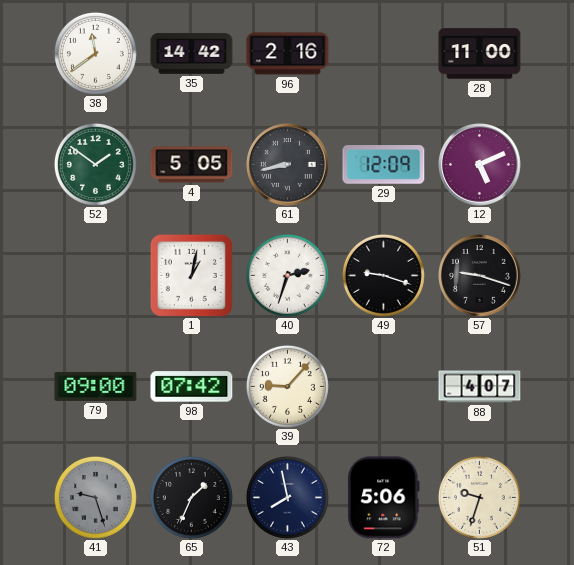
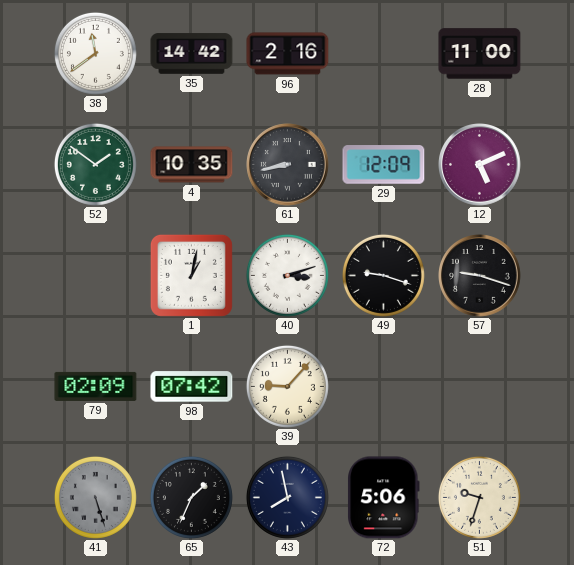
4: 5:05 -> 10:35 (192, 165)
40: 2:33 -> 3:12 (287, 275)
79: 09:00 -> 02:09 (96, 386)
88: 4:07 -> none (480, 387)
41: 9:27 -> 5:27 (95, 497)
